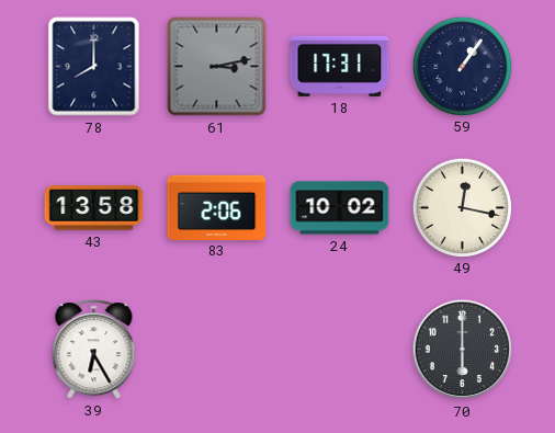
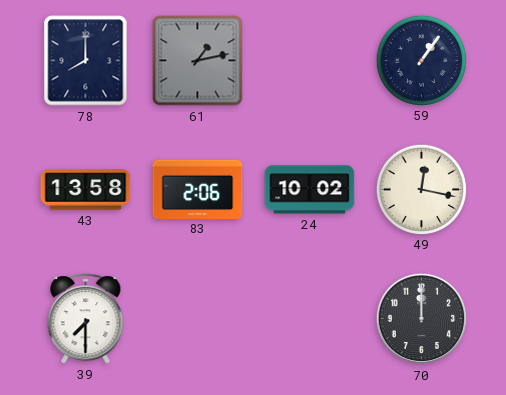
61: 3:13 -> 1:13 (198, 61)
18: 17:31 -> none (340, 66)
39: 6:25 -> 7:30 (86, 319)
70: 6:00 -> 12:00 (422, 319)
